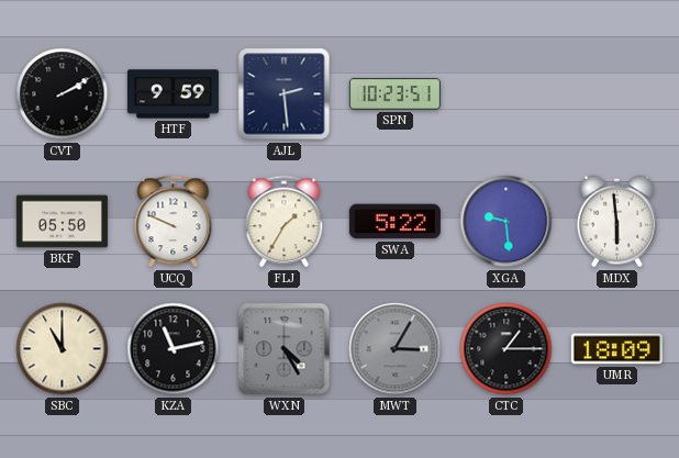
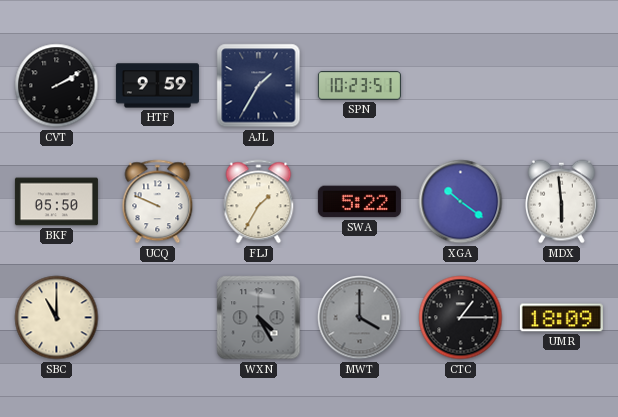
AJL: 2:29 -> 1:35 (259, 86)
XGA: 9:29 -> 10:21 (461, 202)
KZA: 11:13 -> none (174, 349)
MWT: 3:05 -> 4:00 (360, 318)
